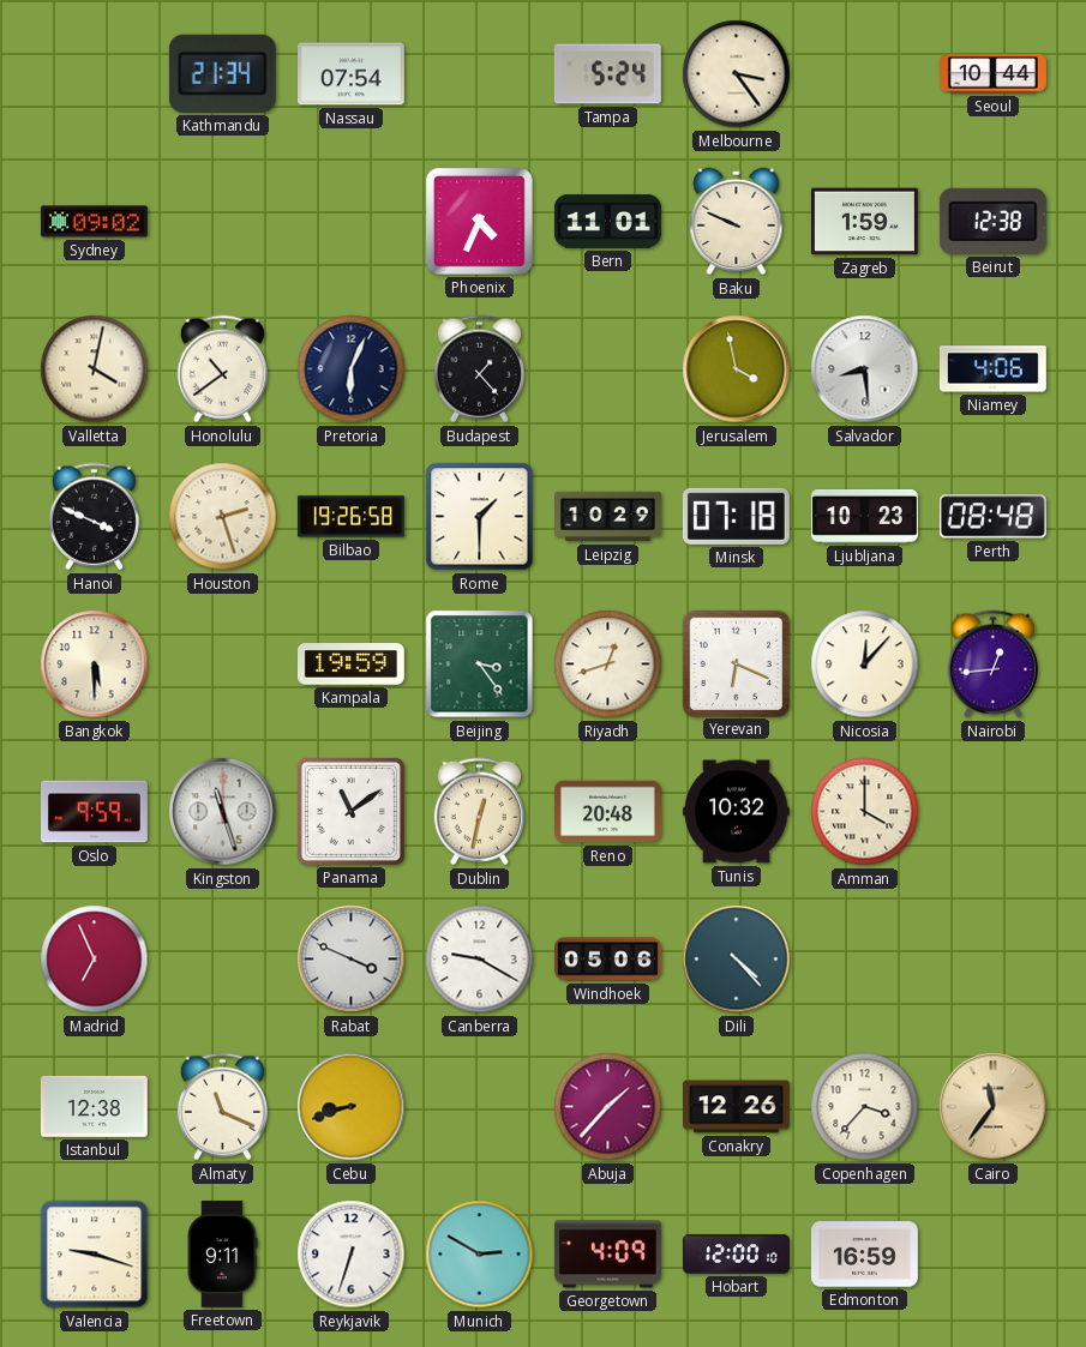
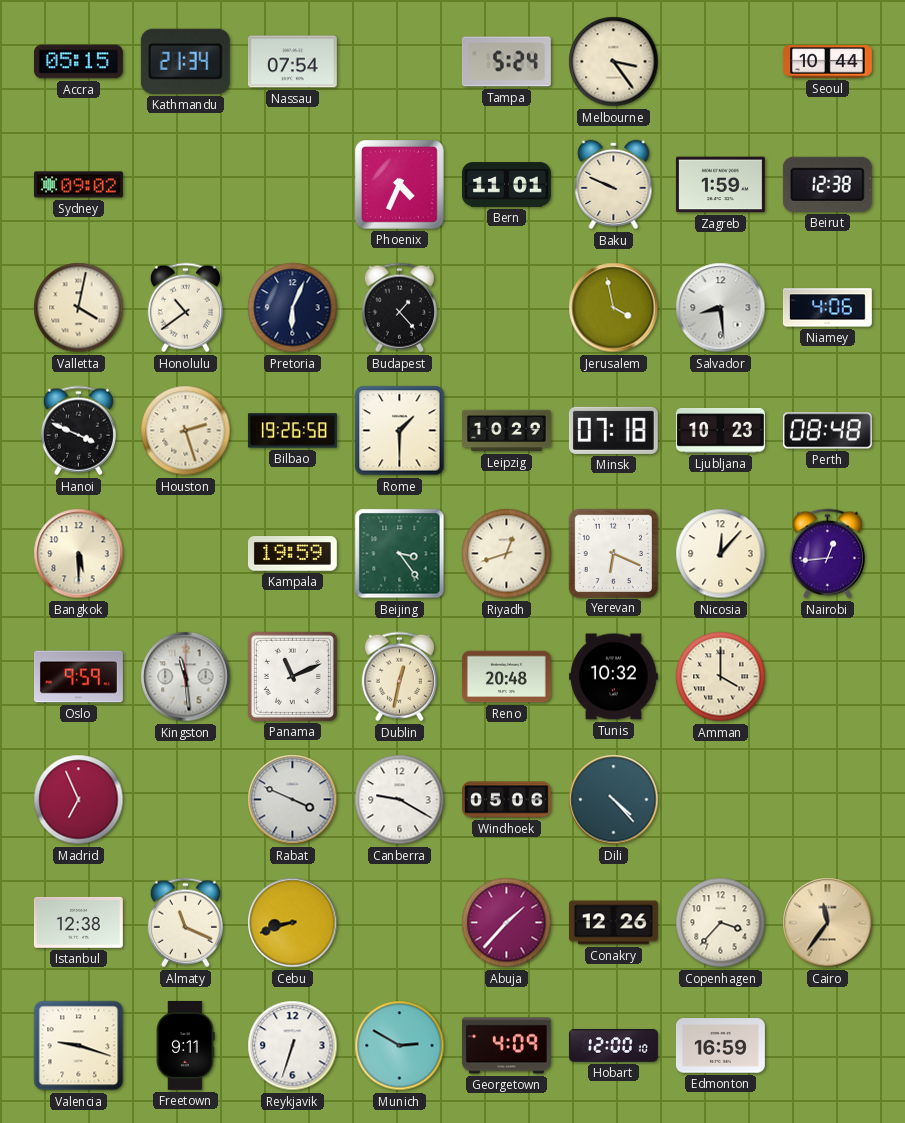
Accra: none -> 05:15 (78, 62)
Kingston: 11:27 -> 11:29 (186, 677)
Panama: 11:09 -> 11:11 (292, 676)
